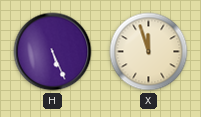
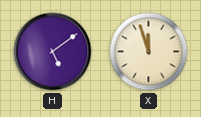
H: 5:26 -> 5:09 (53, 52)
